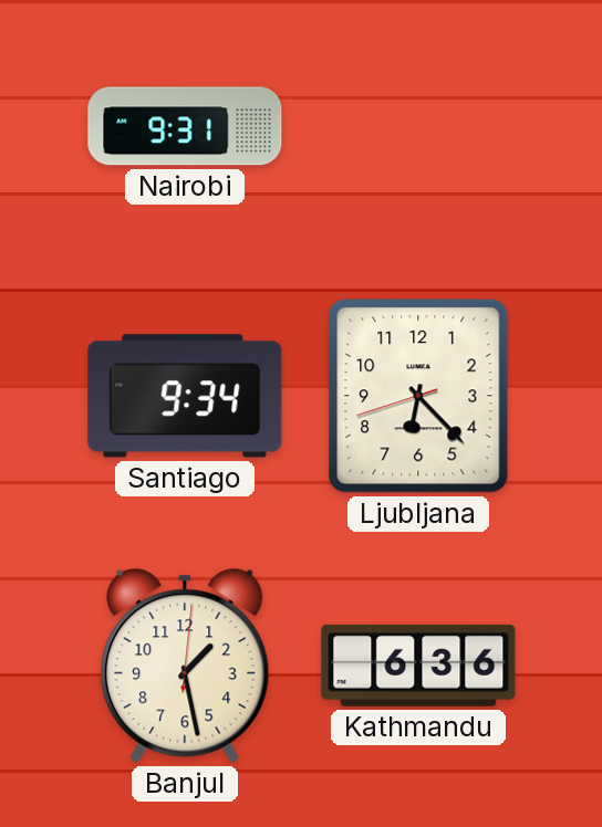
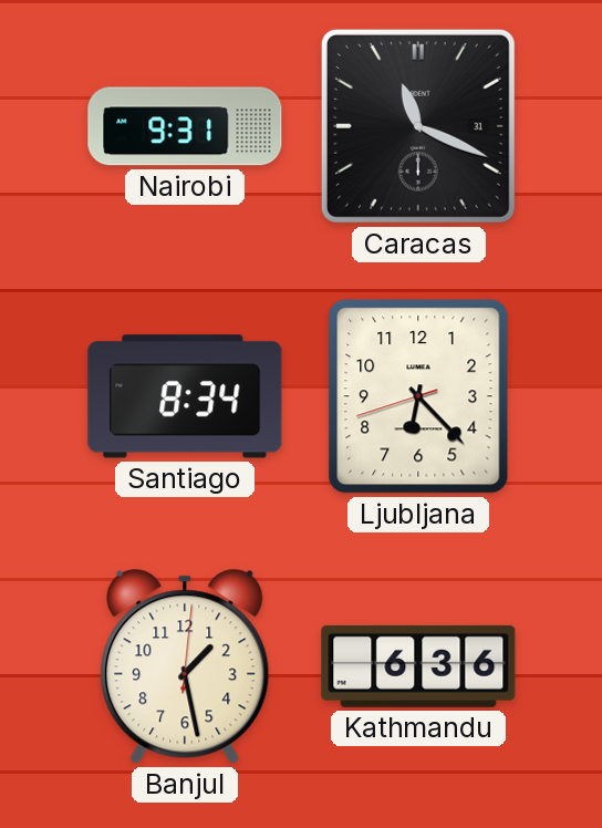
Caracas: none -> 11:19 (418, 126)
Santiago: 9:34 -> 8:34 (185, 396)
